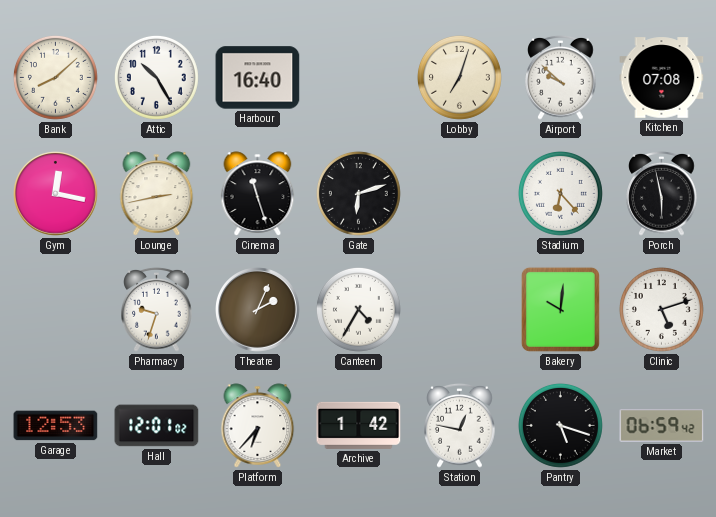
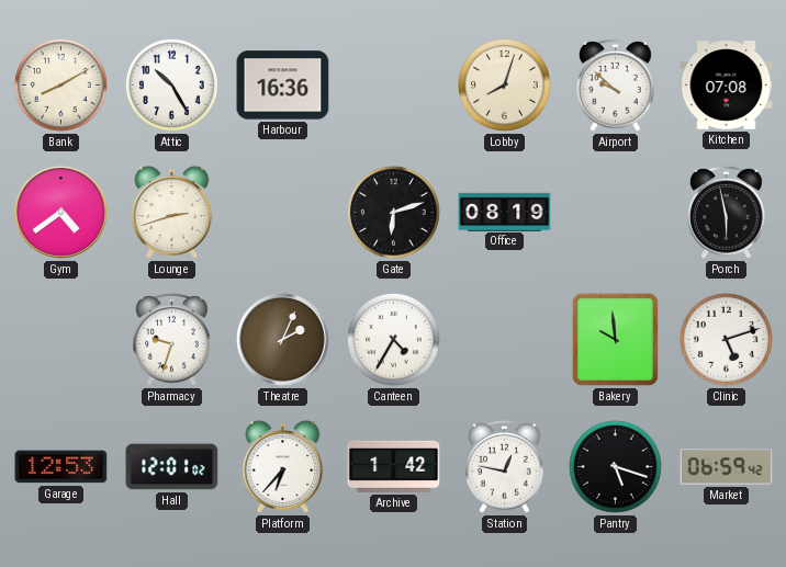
Bank: 8:08 -> 8:10 (60, 84)
Harbour: 16:40 -> 16:36 (283, 86)
Lobby: 7:03 -> 8:03 (504, 84)
Gym: 12:17 -> 4:39 (61, 213)
Lounge: 2:43 -> 2:42 (172, 213)
Cinema: 11:27 -> none (258, 194)
Office: none -> 08:19 (505, 212)
Stadium: 6:23 -> none (560, 193)
Bakery: 10:01 -> 9:59 (615, 339)
